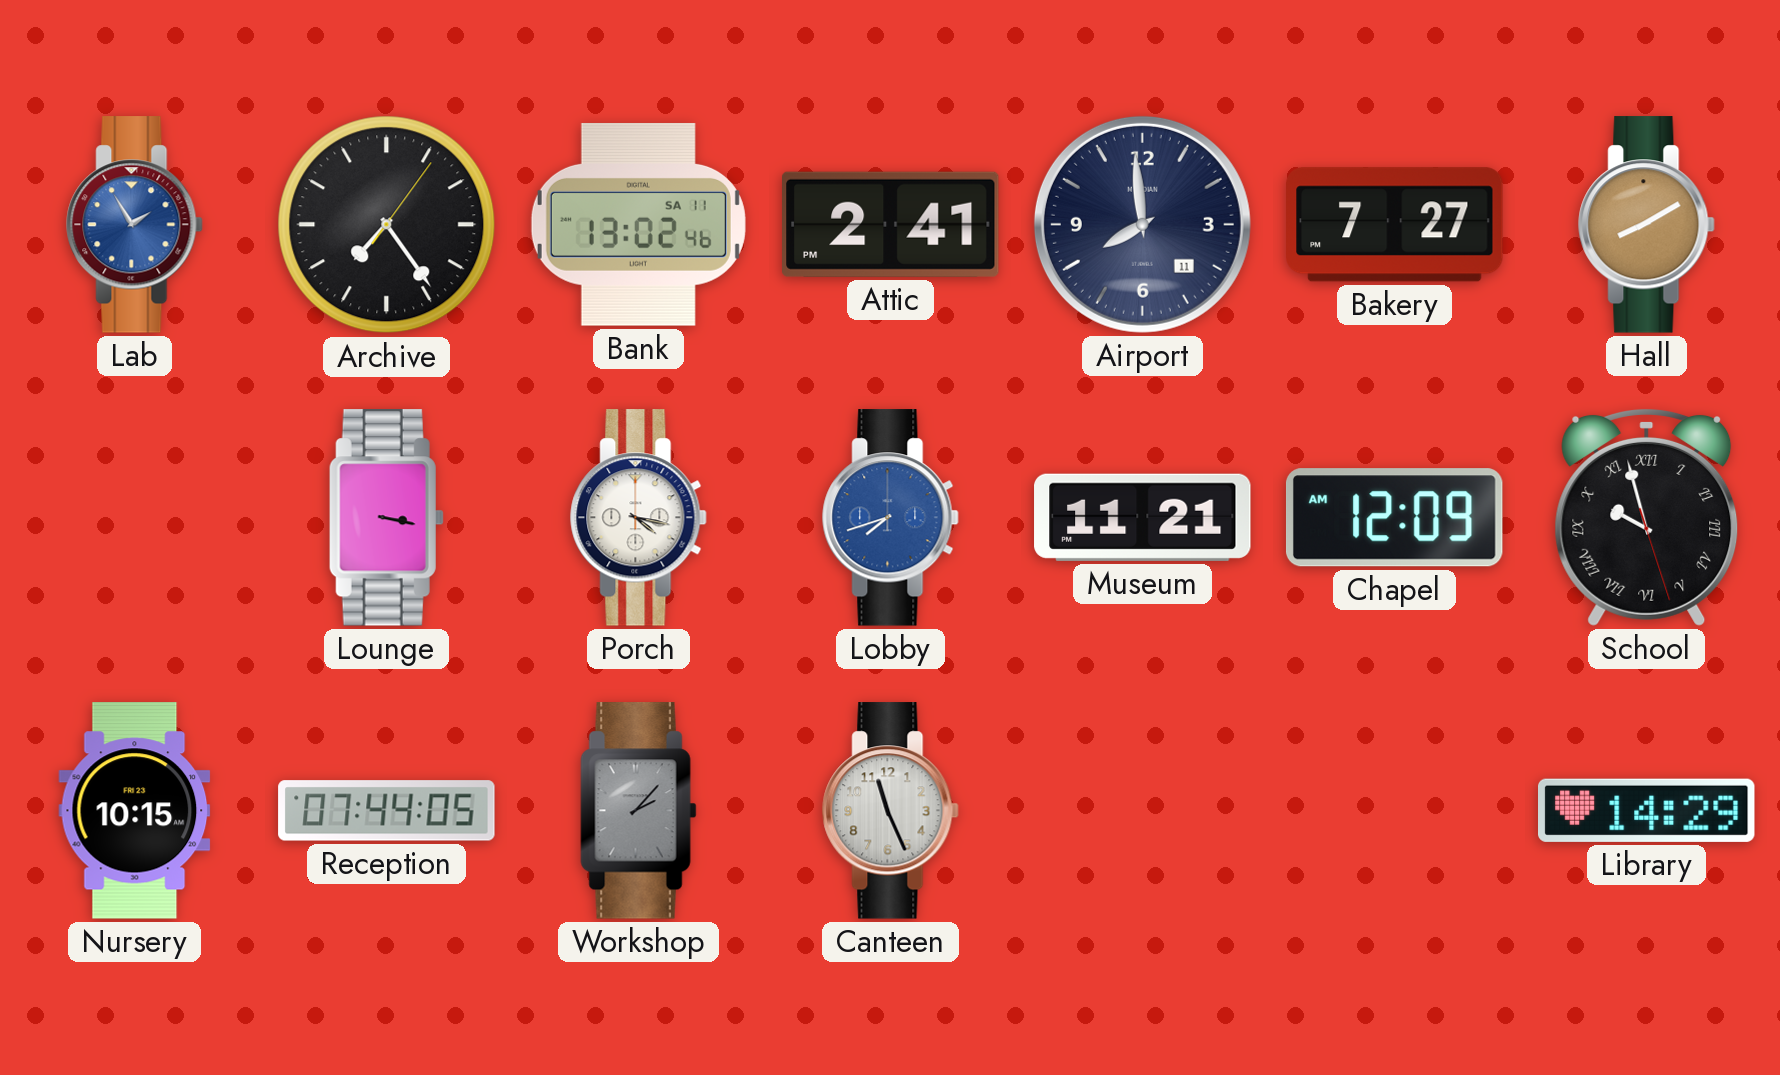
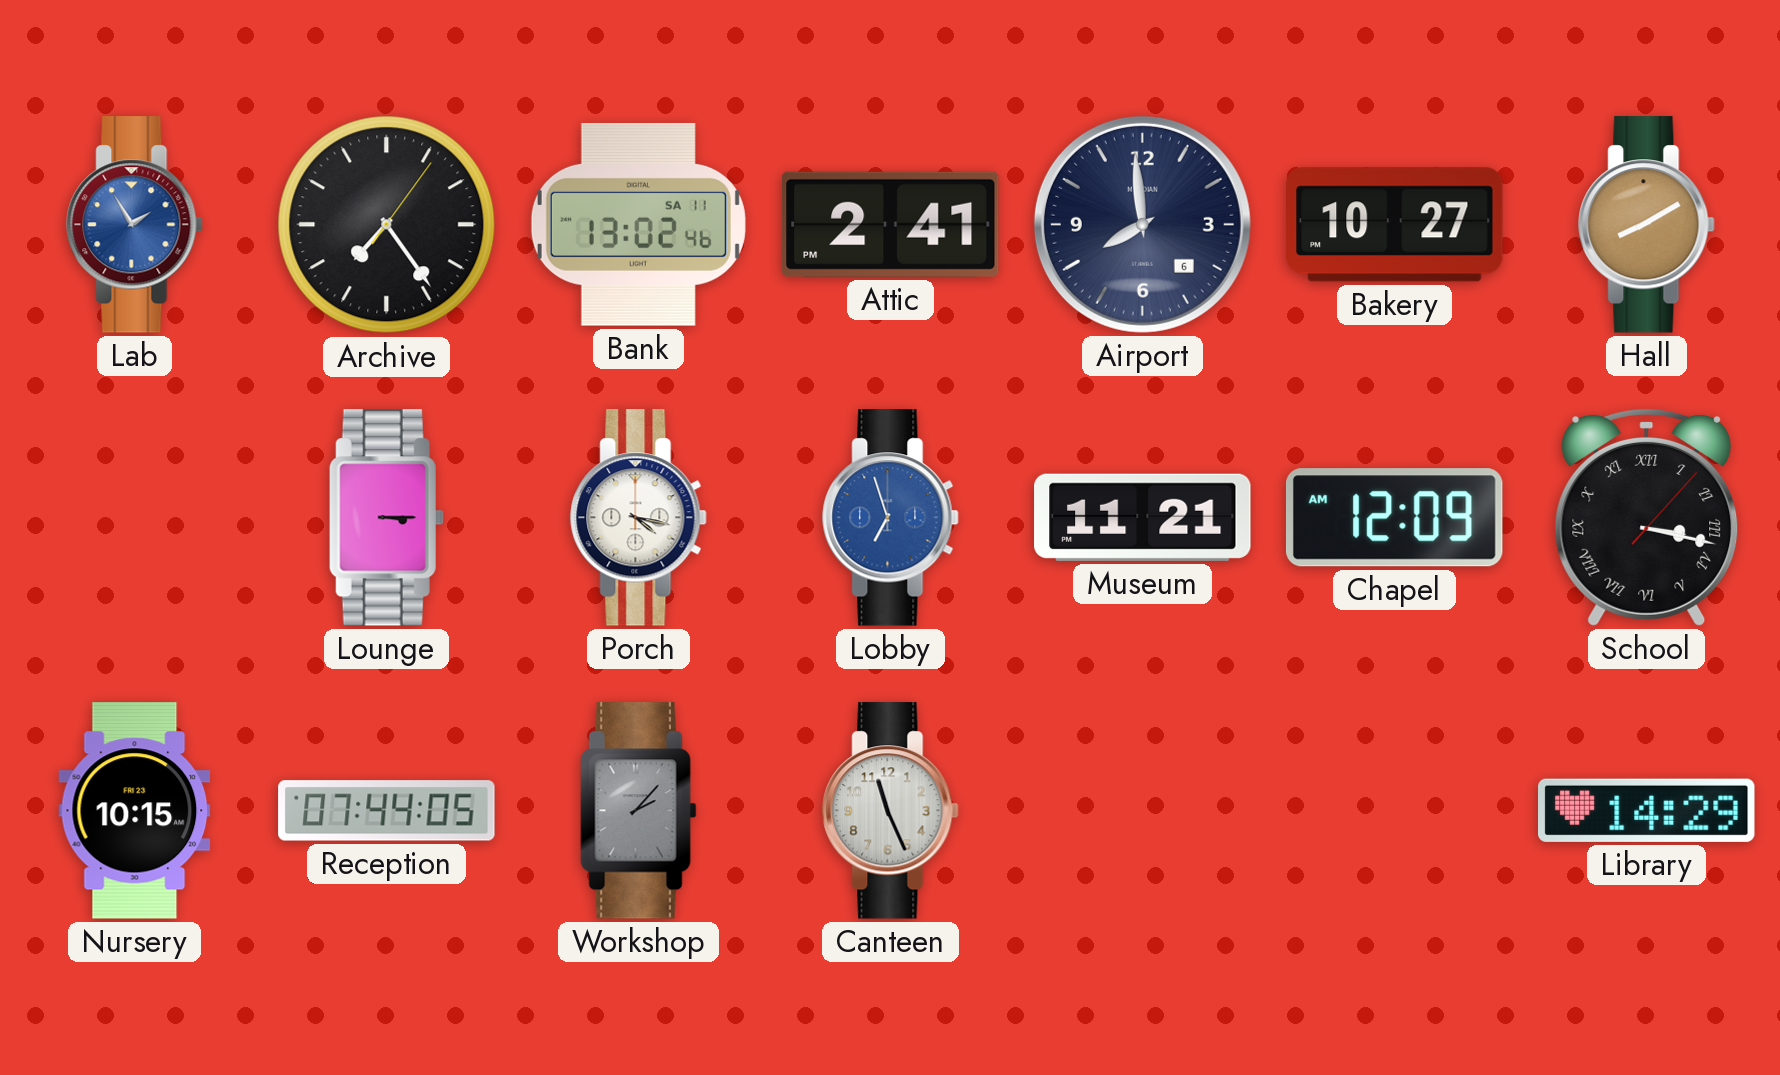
Airport date: 11 -> 6 (1142, 224)
Bakery: 7:27 -> 10:27 (1395, 225)
Lounge: 3:17 -> 3:15 (386, 518)
Lobby: 7:42 -> 6:57 (891, 518)
School: 9:57 -> 3:17 (1647, 517)
